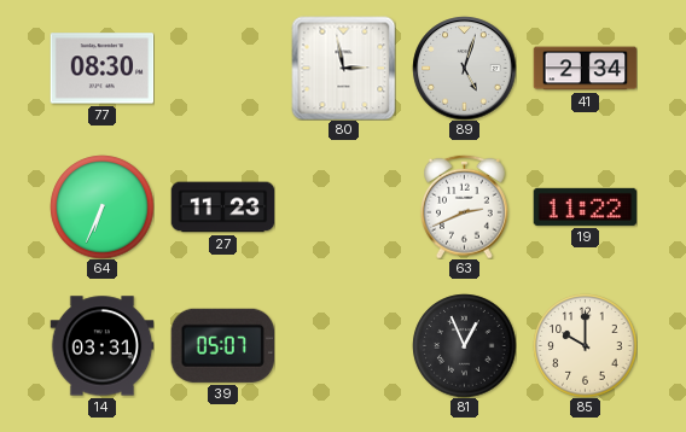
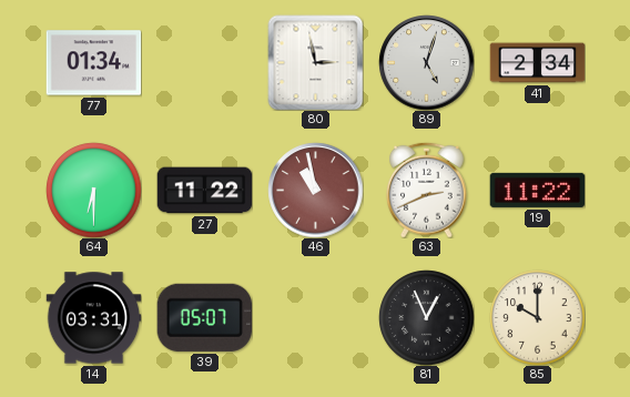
77: 08:30 -> 01:34 (93, 63)
64: 6:34 -> 6:30 (93, 190)
27: 11:23 -> 11:22 (204, 191)
46: none -> 10:58 (315, 190)
